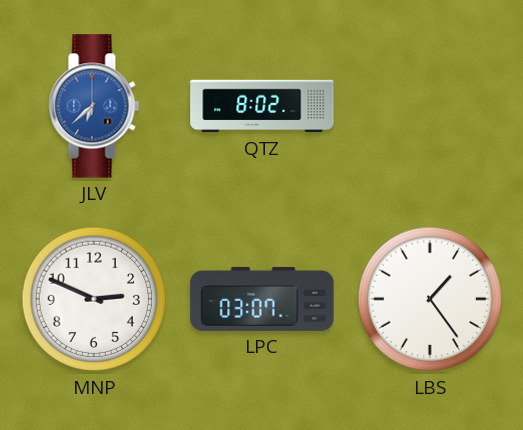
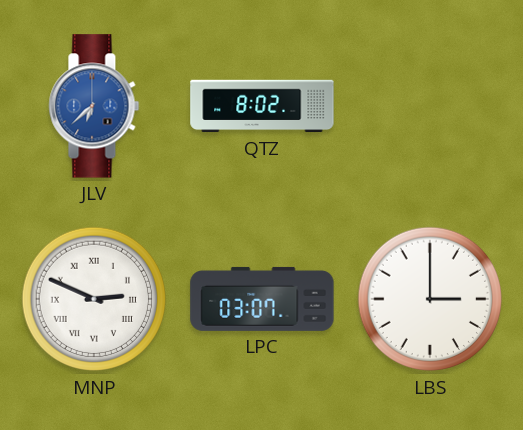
MNP numerals: Arabic -> Roman (94, 299)
LBS: 1:24 -> 3:00 (430, 299)
